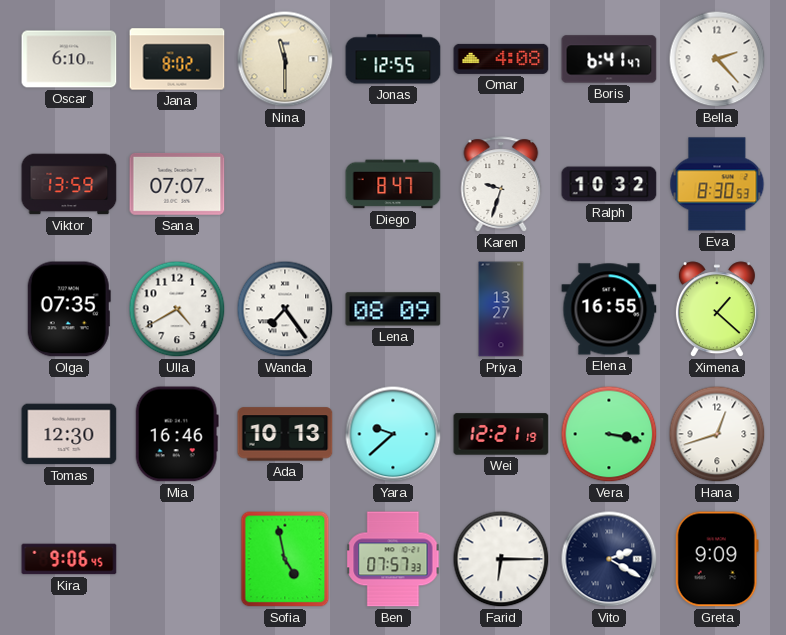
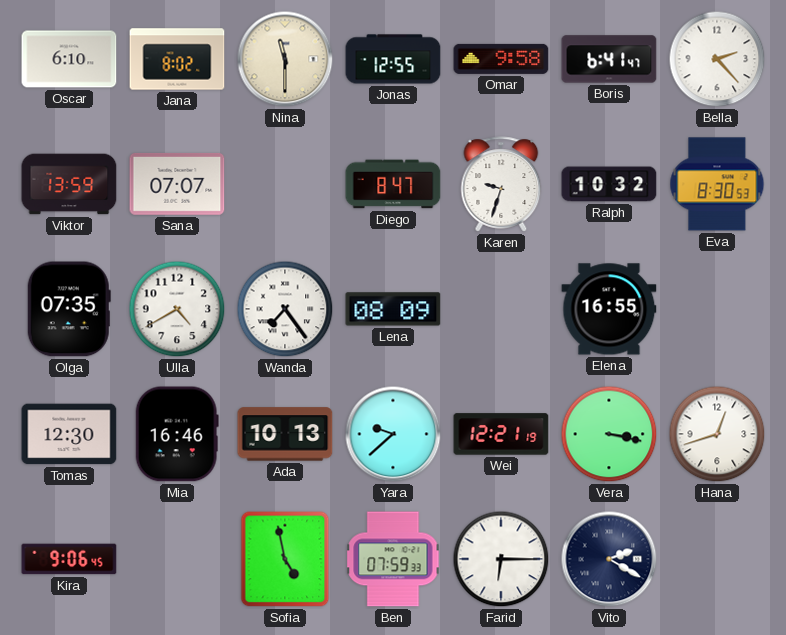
Omar: 4:08 -> 9:58 (501, 59)
Priya: 13:27 -> none (501, 309)
Ximena: 1:22 -> none (717, 310)
Ben: 07:57 -> 07:59 (393, 559)
Greta: 9:09 -> none (717, 559)
